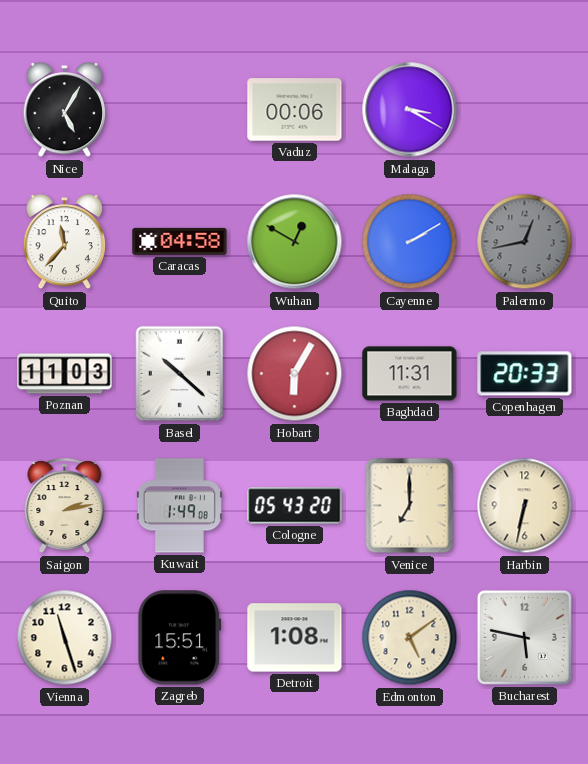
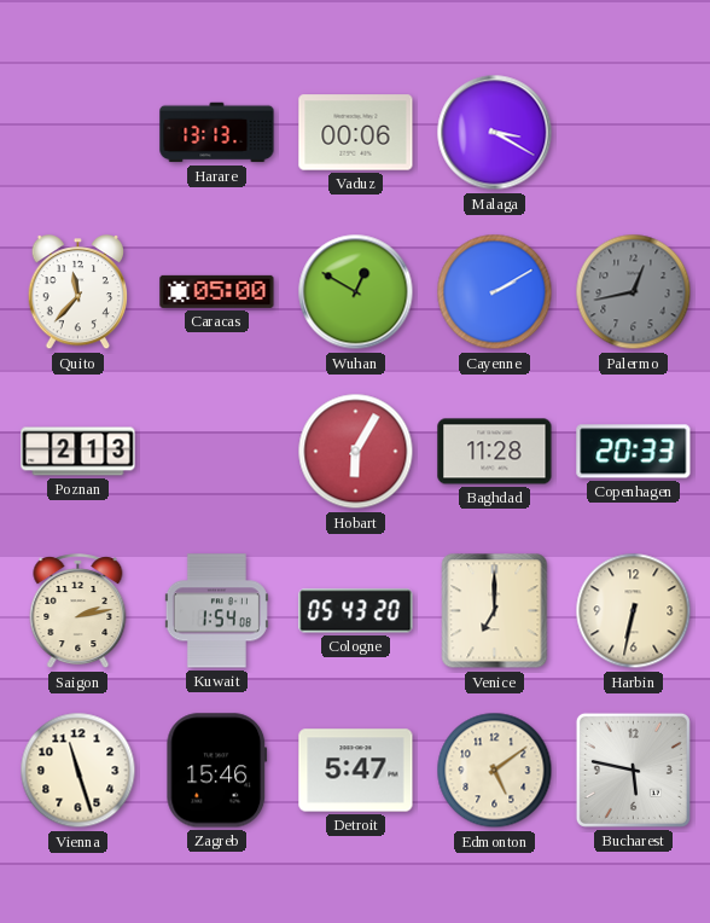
Nice: 5:05 -> none (65, 111)
Harare: none -> 13:13 (217, 133)
Caracas: 04:58 -> 05:00 (217, 291)
Poznan: 11:03 -> 2:13 (78, 452)
Basel: 10:22 -> none (180, 374)
Baghdad: 11:31 -> 11:28 (495, 452)
Kuwait: 1:49 -> 1:54 (216, 611)
Zagreb: 15:51 -> 15:46 (217, 771)
Detroit: 1:08 -> 5:47 (356, 771)
